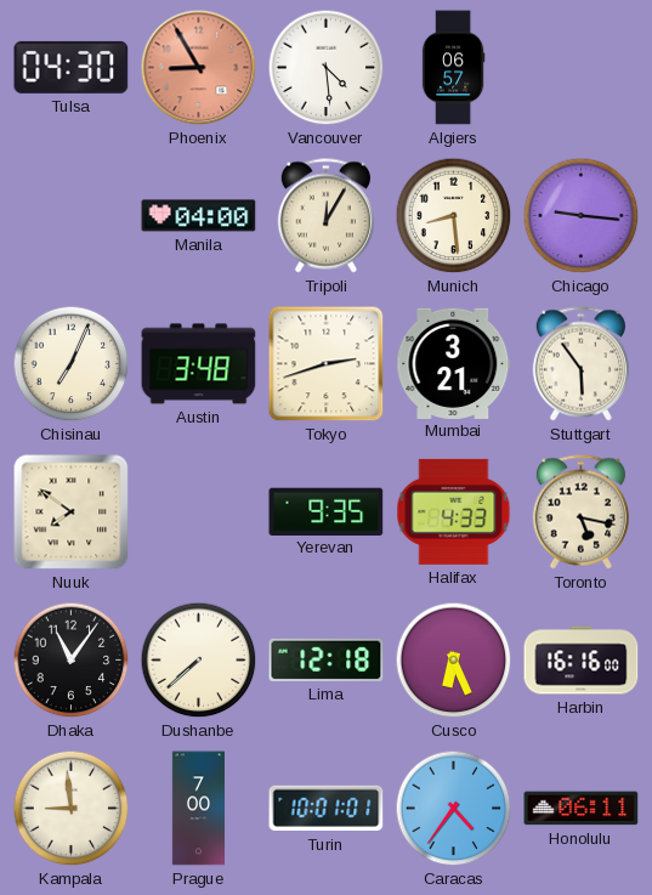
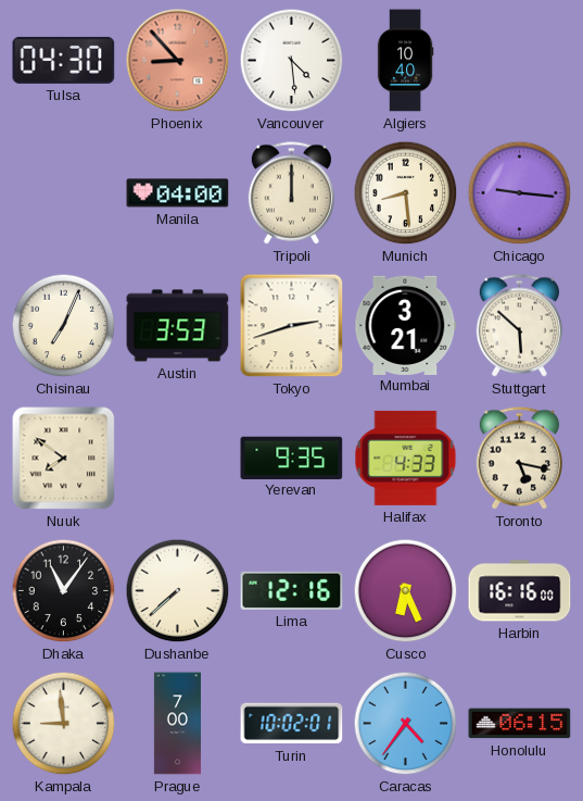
Phoenix: 8:55 -> 8:53 (178, 61)
Algiers: 06:57 -> 10:40 (405, 61)
Tripoli: 12:05 -> 12:00 (291, 193)
Austin: 3:48 -> 3:53 (178, 326)
Stuttgart: 5:54 -> 5:52 (519, 326)
Lima: 12:18 -> 12:16 (292, 590)
Turin: 10:01 -> 10:02 (292, 724)
Honolulu: 06:11 -> 06:15 (520, 724)
